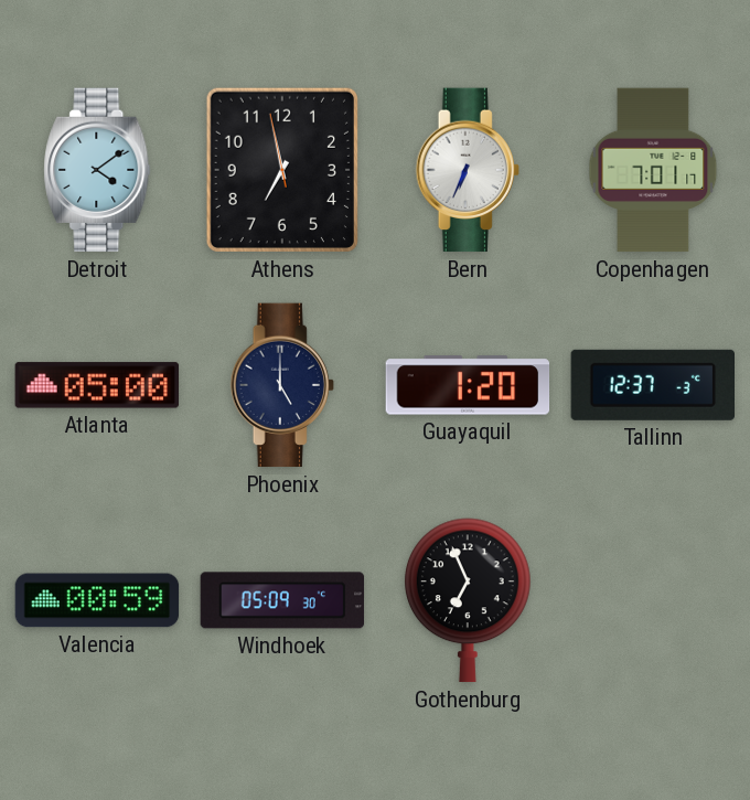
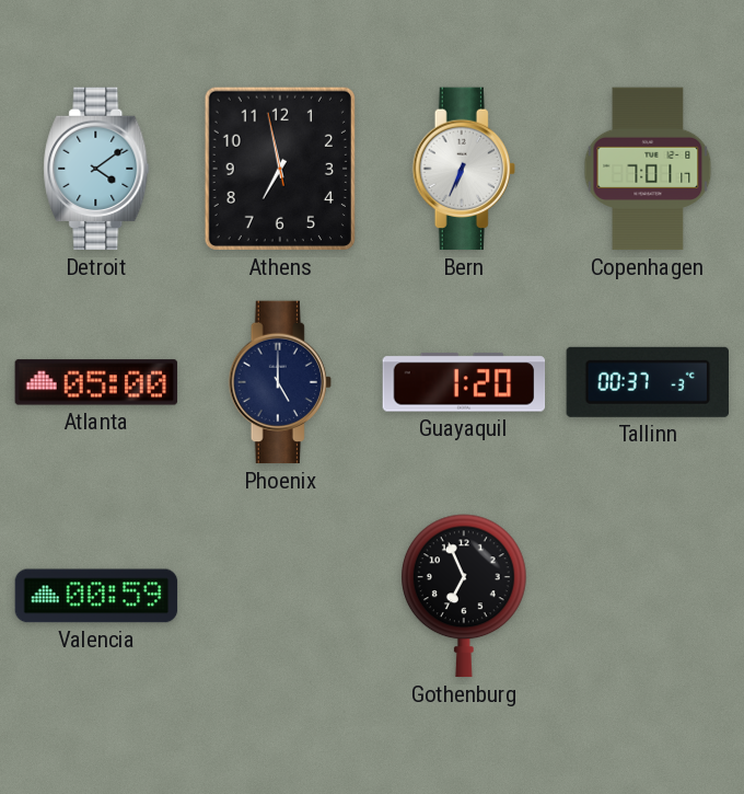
Tallinn: 12:37 -> 00:37 (647, 382)
Windhoek: 05:09 -> none (282, 600)
